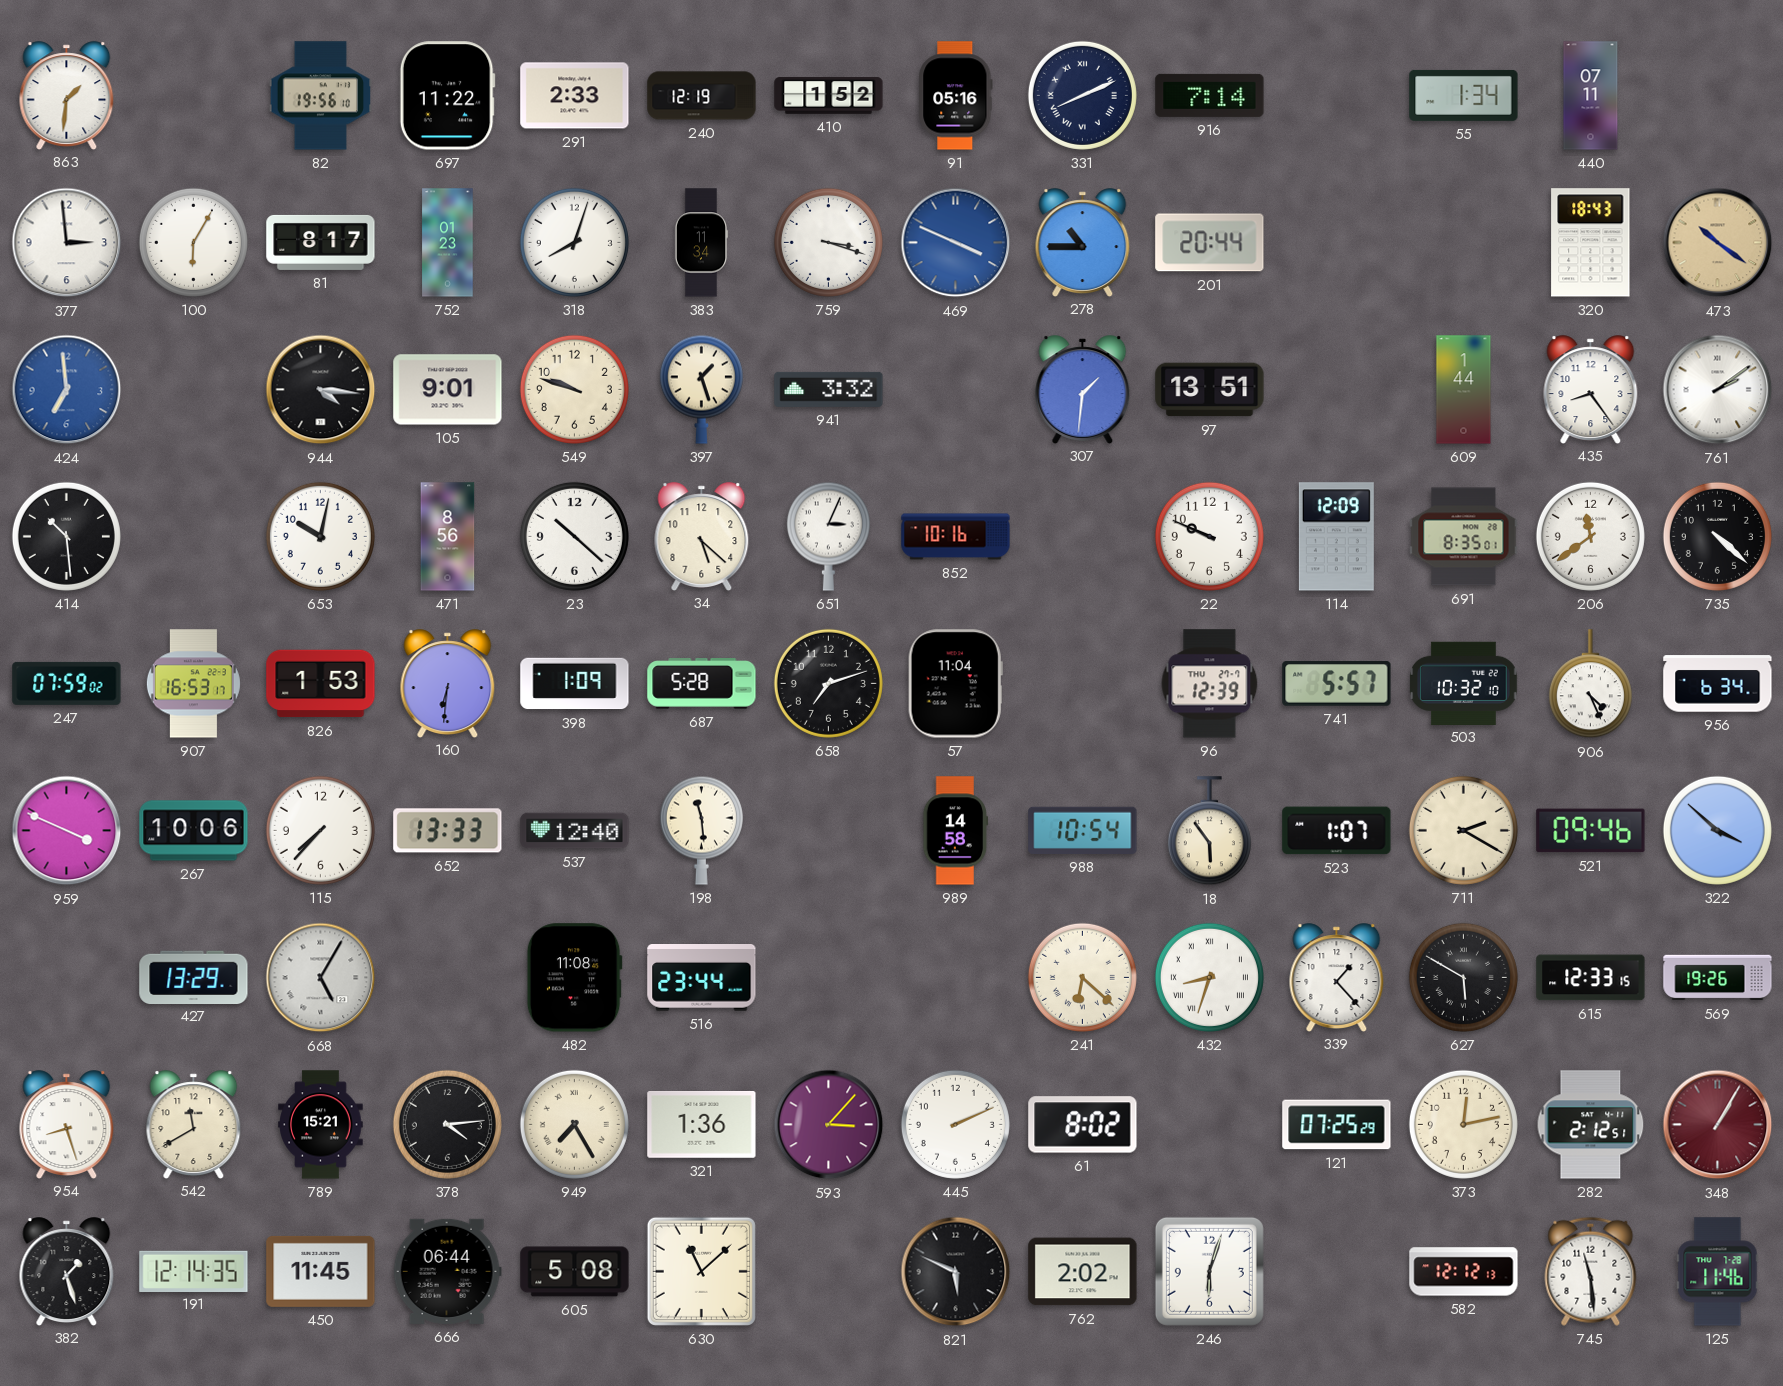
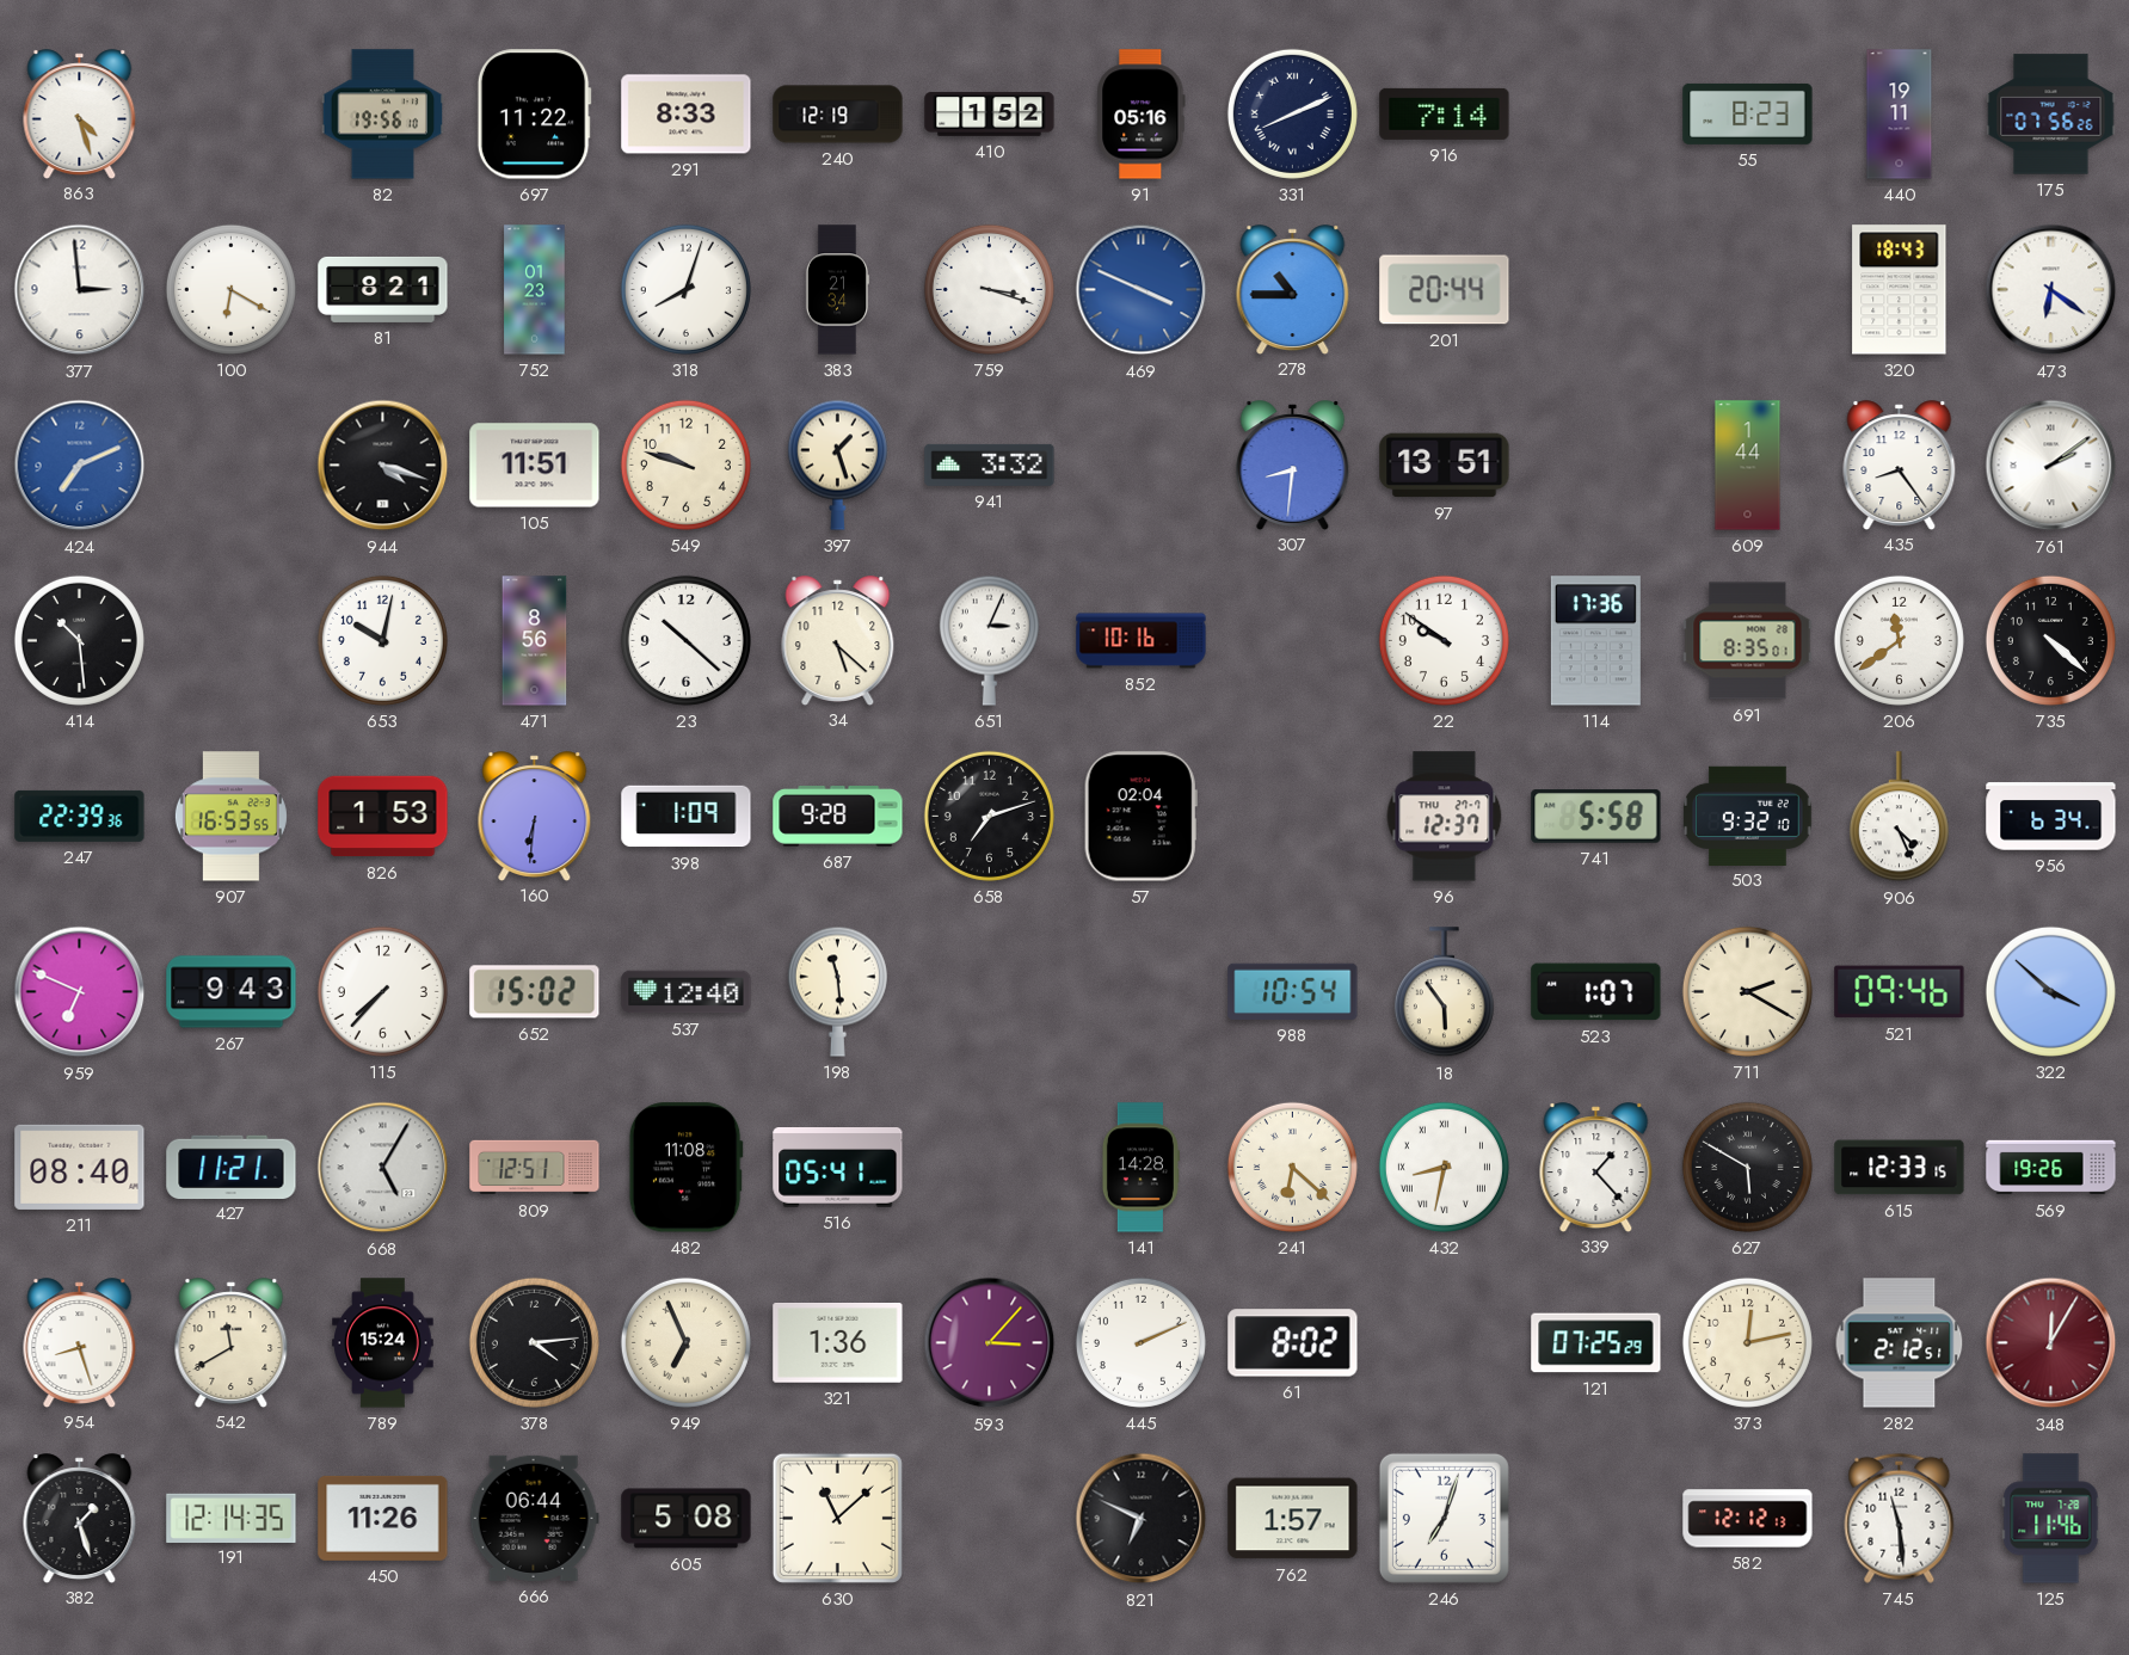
863: 1:31 -> 4:27 (80, 113)
291: 2:33 -> 8:33 (687, 115)
55: 1:34 -> 8:23 (1748, 113)
440: 07:11 -> 19:11 (1900, 115)
175: none -> 07:56 (2051, 115)
100: 6:05 -> 6:20 (230, 289)
81: 8:17 -> 8:21 (383, 289)
383: 11:34 -> 21:34 (837, 290)
473: 10:21 -> 6:21 (2051, 290)
473 dial: champagne -> white (2051, 290)
424: 6:59 -> 7:11 (80, 466)
944: 4:16 -> 4:18 (383, 466)
105: 9:01 -> 11:51 (535, 466)
307: 1:31 -> 8:31 (1293, 464)
22: 9:49 -> 9:51 (1444, 640)
114: 12:09 -> 17:36 (1595, 641)
247: 07:59 -> 22:39 (80, 816)
907: 16:53:17 -> 16:53:55 (230, 817)
687: 5:28 -> 9:28 (838, 817)
57: 11:04 -> 02:04 (1140, 817)
96: 12:39 -> 12:37 (1445, 817)
741: 5:57 -> 5:58 (1596, 817)
503: 10:32 -> 9:32 (1748, 816)
959: 3:49 -> 6:49 (80, 992)
267: 10:06 -> 9:43 (232, 992)
652: 13:33 -> 15:02 (535, 992)
989: 14:58 -> none (956, 831)
211: none -> 08:40 (80, 1167)
427: 13:29 -> 11:21 (232, 1167)
809: none -> 12:51 (535, 1168)
516: 23:44 -> 05:41 (838, 1168)
141: none -> 14:28 (1140, 1168)
432: 8:33 -> 8:32 (1444, 1167)
789: 15:21 -> 15:24 (383, 1343)
949: 7:25 -> 6:56 (685, 1342)
348: 1:05 -> 12:05 (2051, 1343)
450: 11:45 -> 11:26 (383, 1518)
821: 5:49 -> 6:49 (1142, 1519)
762: 2:02 -> 1:57 (1293, 1519)
246: 6:03 -> 7:03 (1444, 1518)
